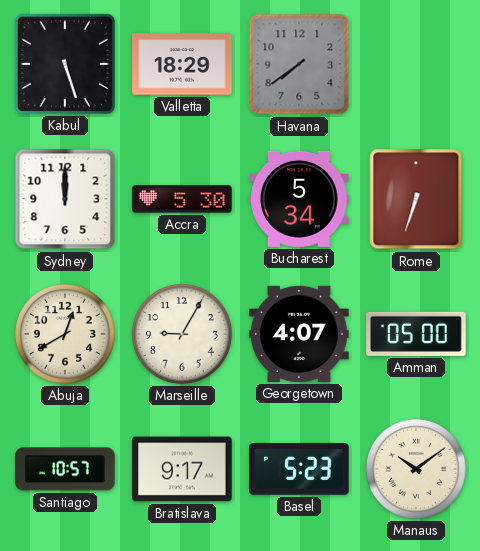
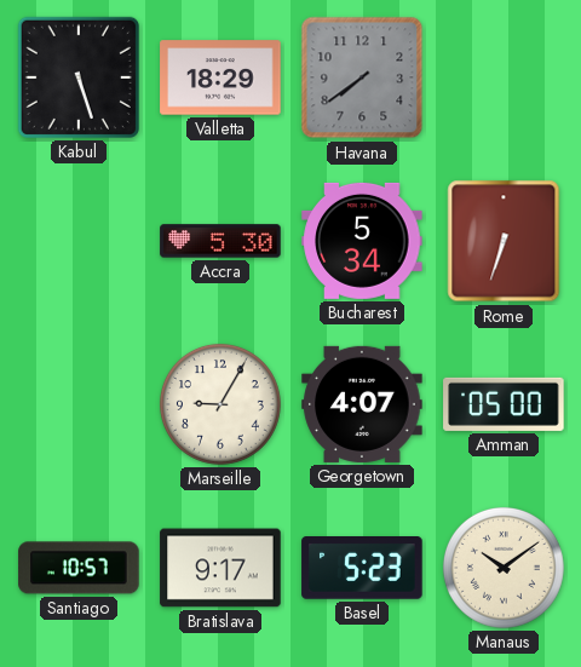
Sydney: 12:00 -> none (65, 199)
Abuja: 12:40 -> none (65, 334)
